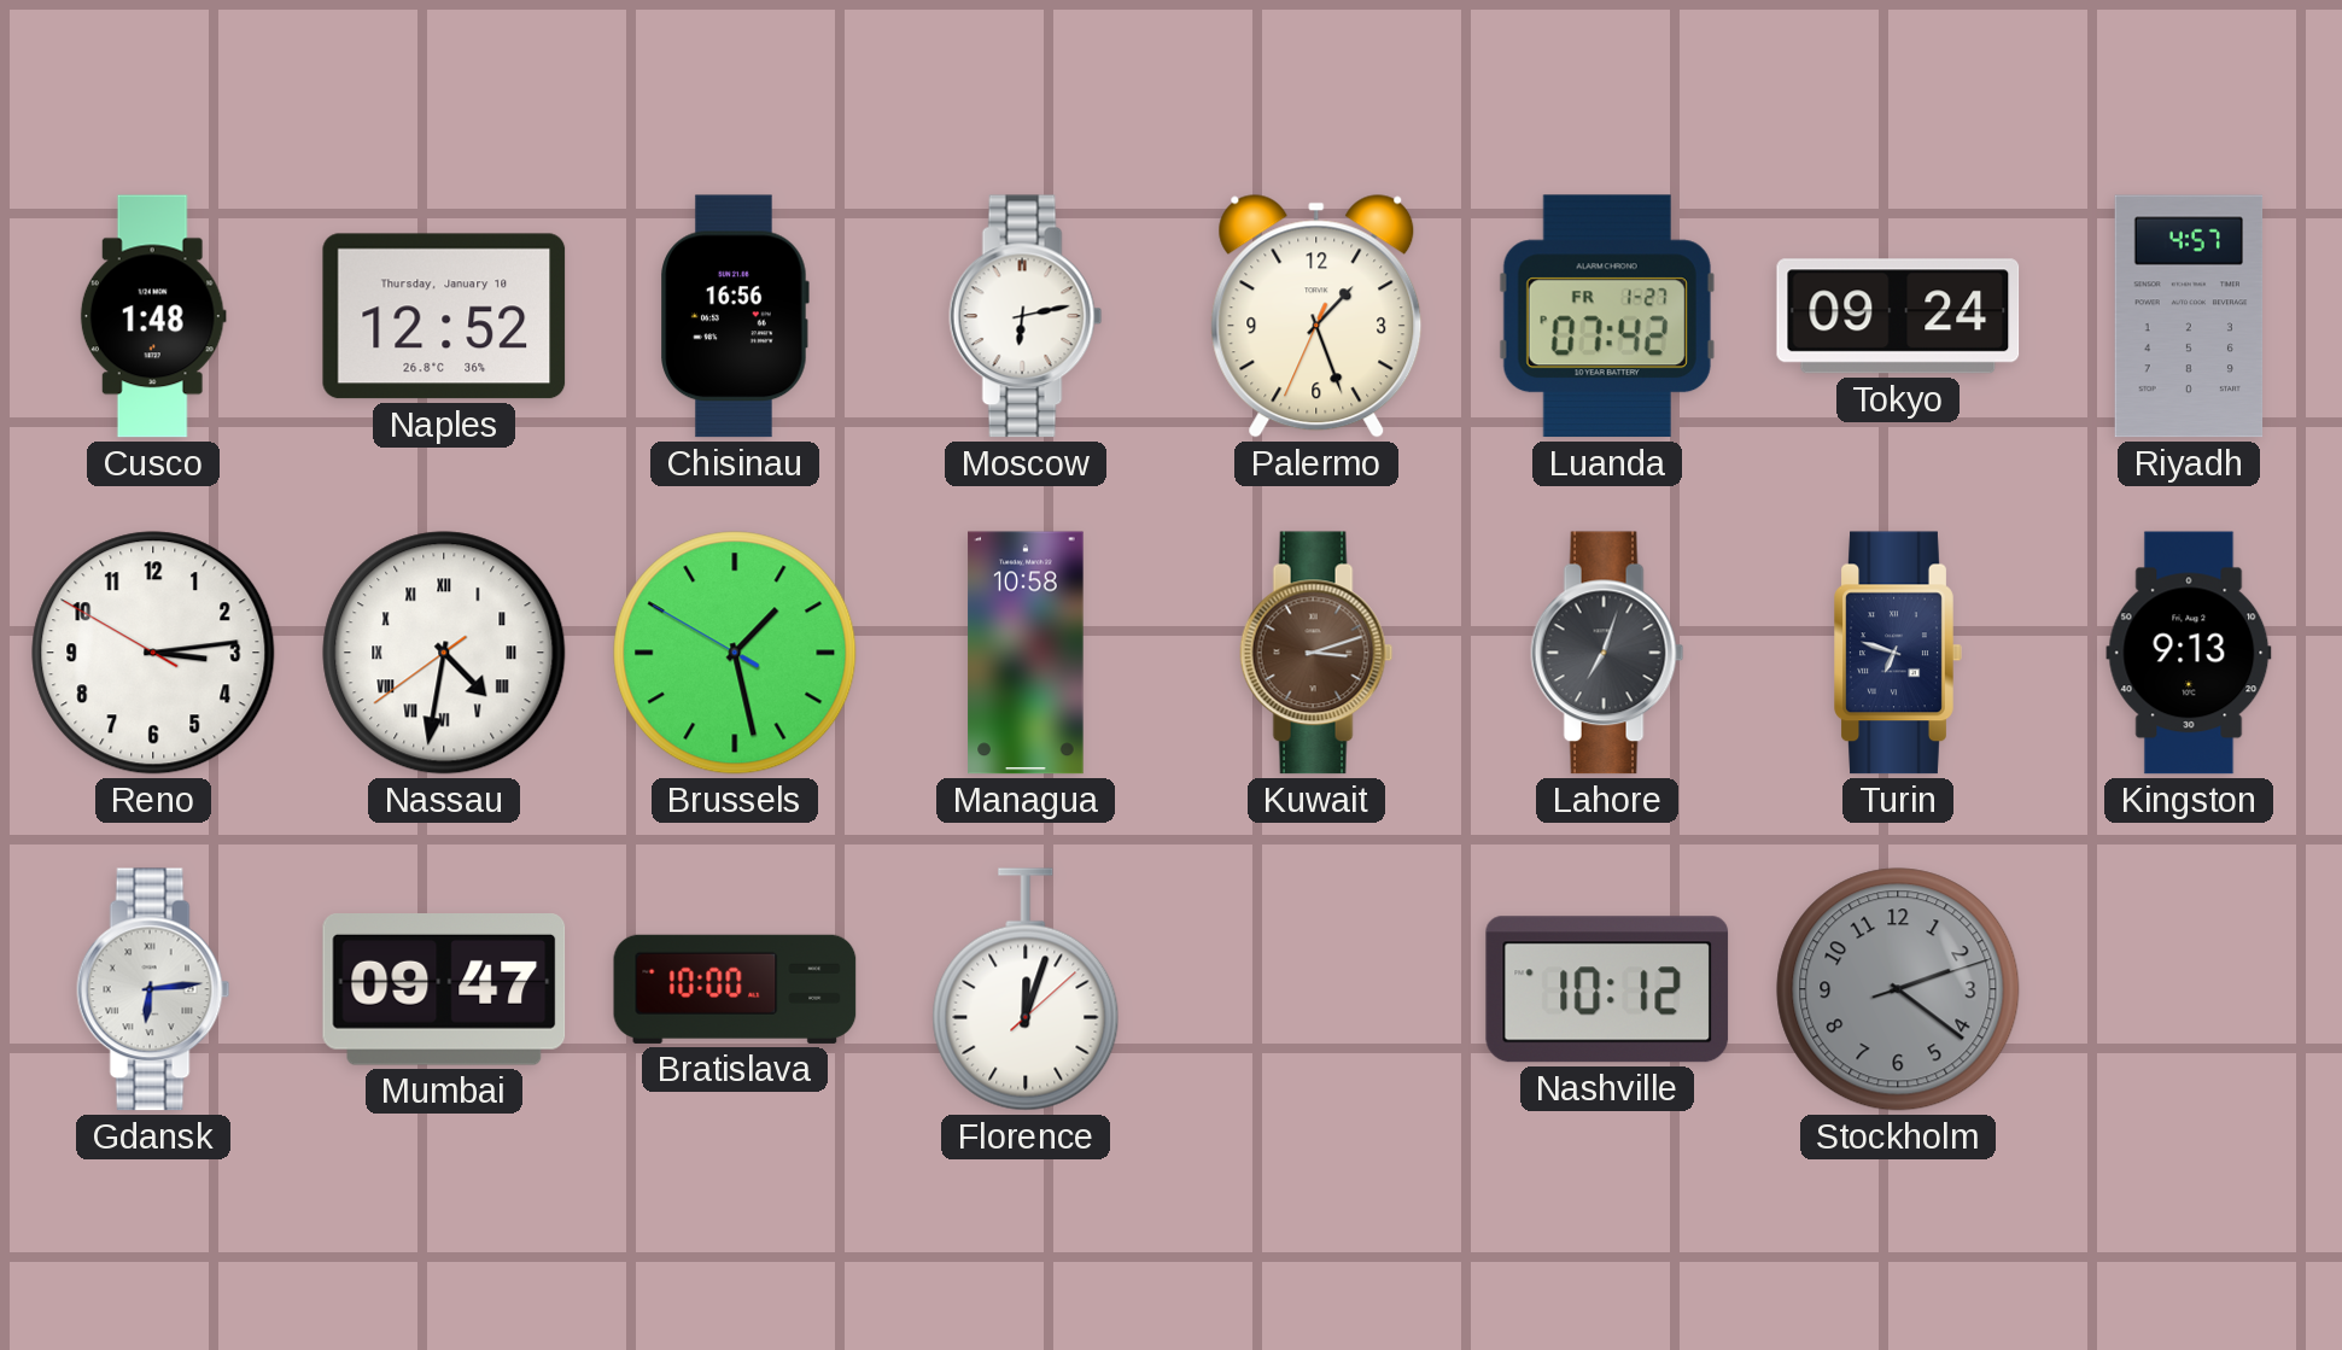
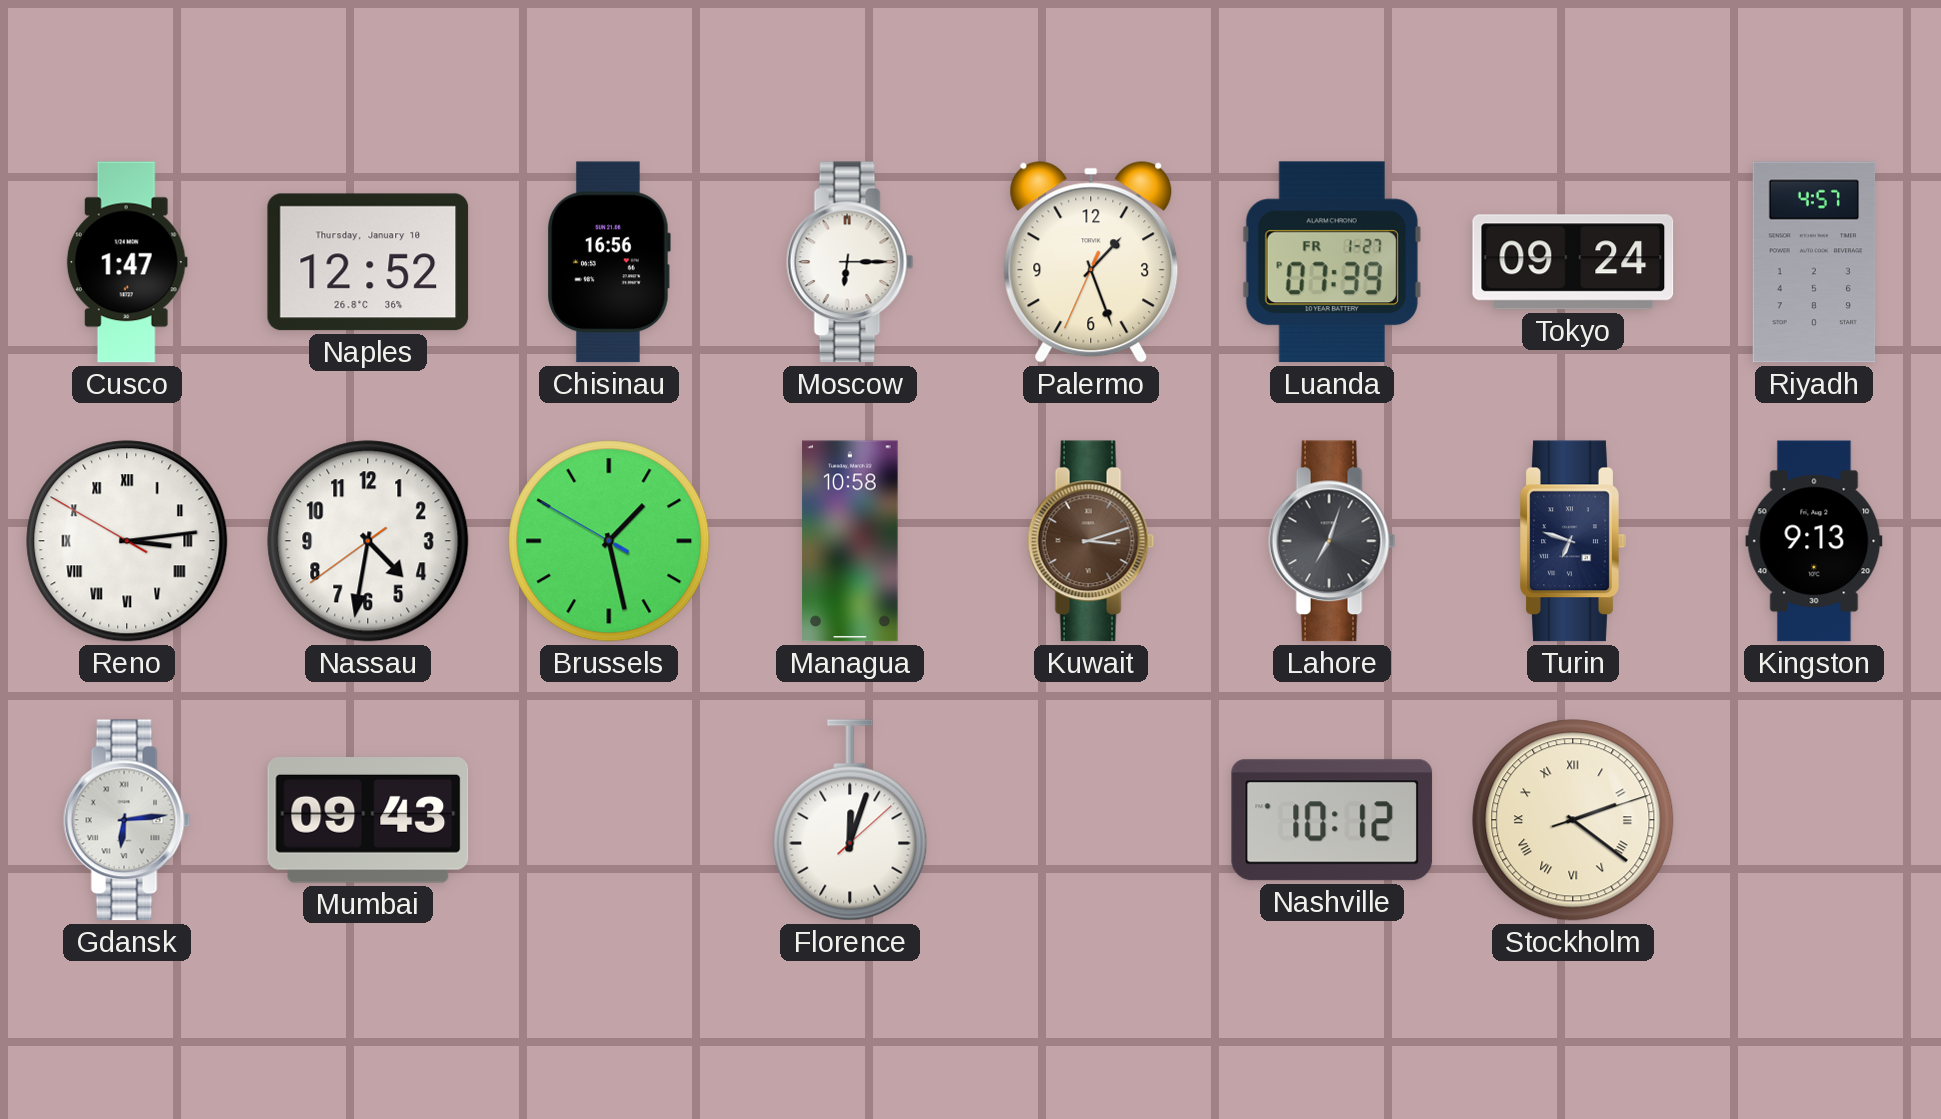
Cusco: 1:48 -> 1:47 (127, 262)
Moscow: 6:13 -> 6:15 (850, 262)
Luanda: 07:42 -> 07:39 (1332, 262)
Reno numerals: Arabic -> Roman (127, 541)
Nassau numerals: Roman -> Arabic (368, 541)
Mumbai: 09:47 -> 09:43 (368, 821)
Bratislava: 10:00 -> none (735, 989)
Stockholm dial: grey -> cream (1573, 820)
Stockholm numerals: Arabic -> Roman (1573, 820)
